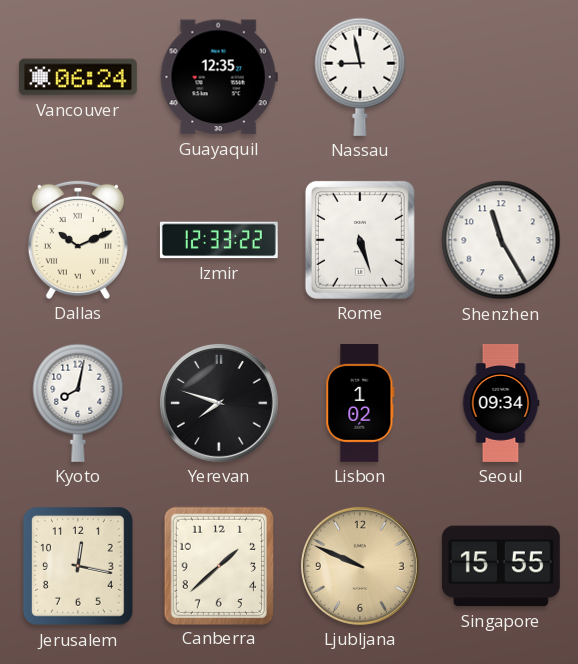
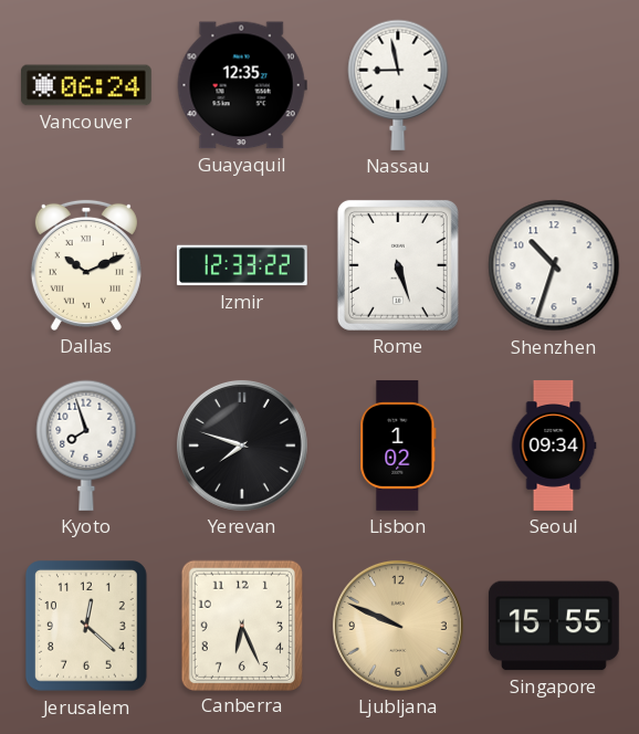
Shenzhen: 11:25 -> 10:33 (554, 265)
Kyoto: 8:02 -> 7:57 (86, 445)
Jerusalem: 12:17 -> 12:22 (87, 627)
Canberra: 1:38 -> 6:26 (241, 625)
